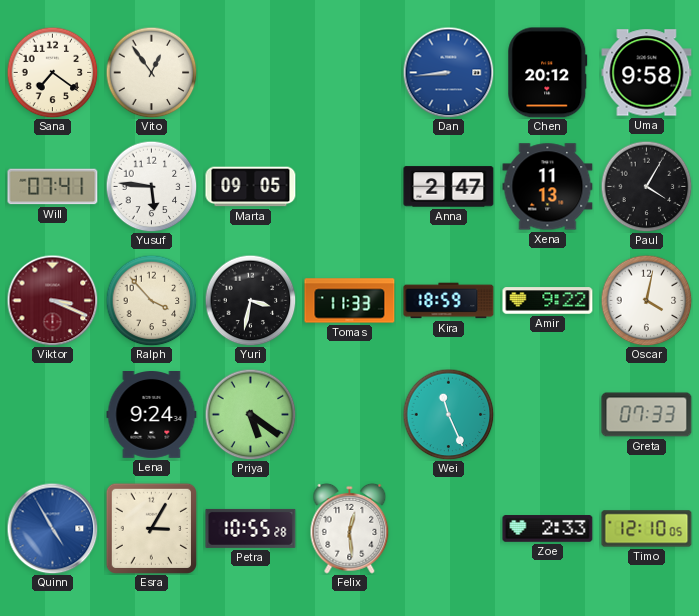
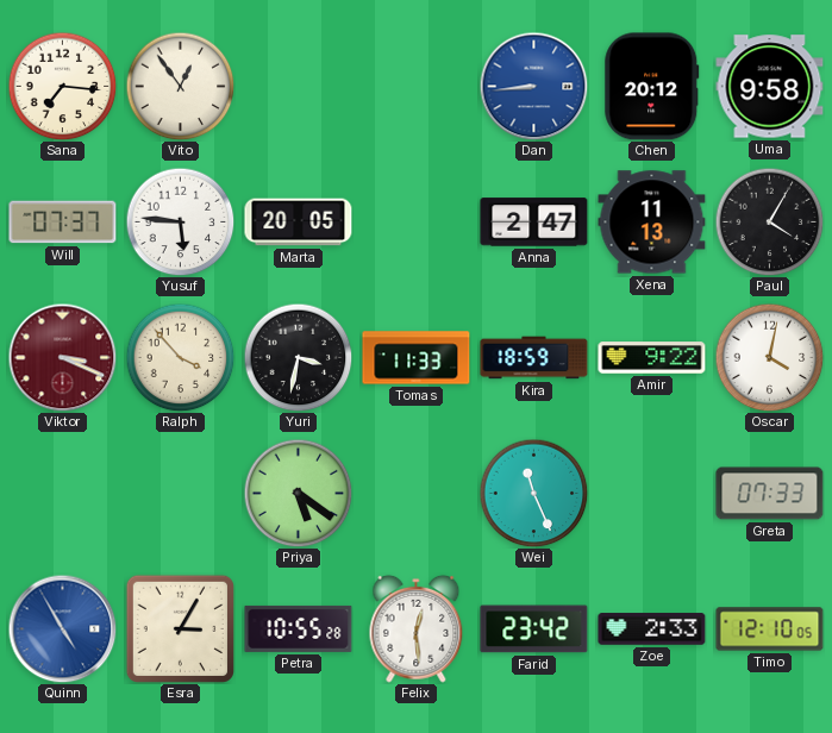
Sana: 7:21 -> 7:16 (62, 86)
Will: 07:41 -> 07:37 (63, 223)
Marta: 09:05 -> 20:05 (299, 223)
Lena: 9:24 -> none (152, 415)
Farid: none -> 23:42 (534, 629)
